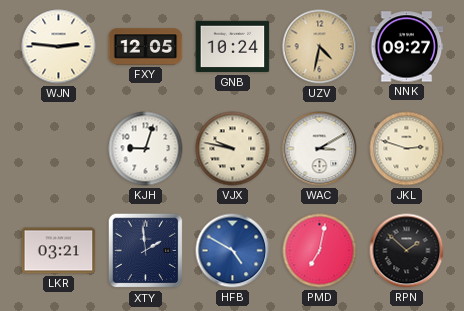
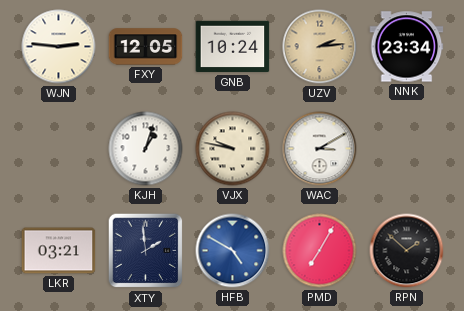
UZV: 4:32 -> 2:14 (320, 47)
NNK: 09:27 -> 23:34 (407, 47)
KJH: 9:03 -> 1:03 (146, 149)
JKL: 2:48 -> none (407, 149)
PMD: 7:02 -> 7:05 (320, 251)
